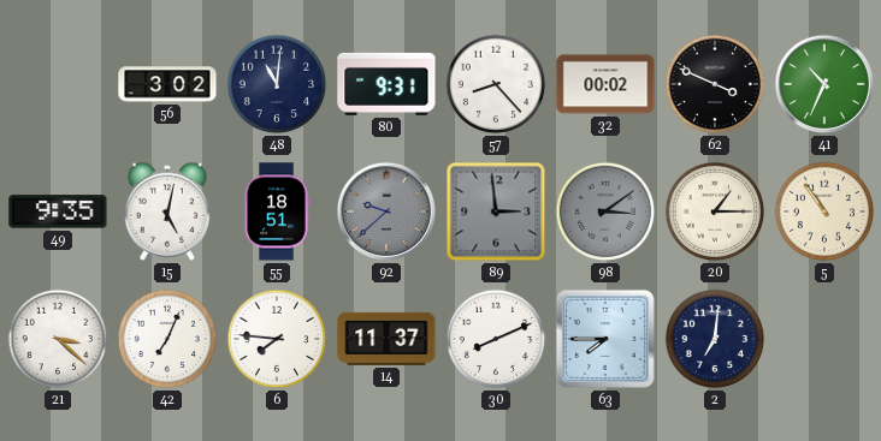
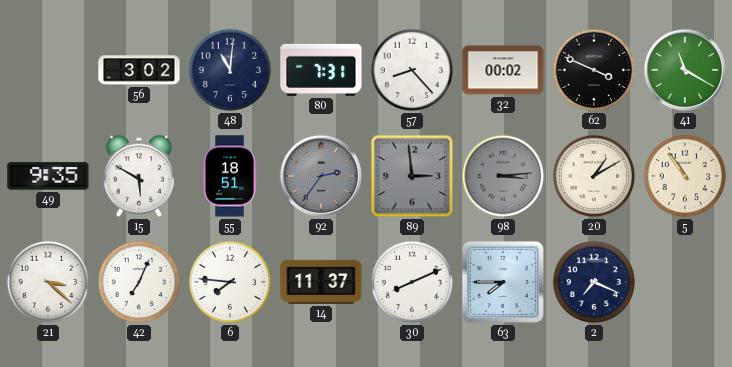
80: 9:31 -> 7:31 (321, 70)
41: 10:34 -> 11:20 (685, 70)
15: 5:02 -> 5:50 (139, 176)
92: 9:38 -> 2:36 (321, 176)
98: 3:09 -> 3:14 (503, 176)
20: 1:15 -> 1:10 (594, 176)
2: 7:01 -> 7:19 (594, 282)
